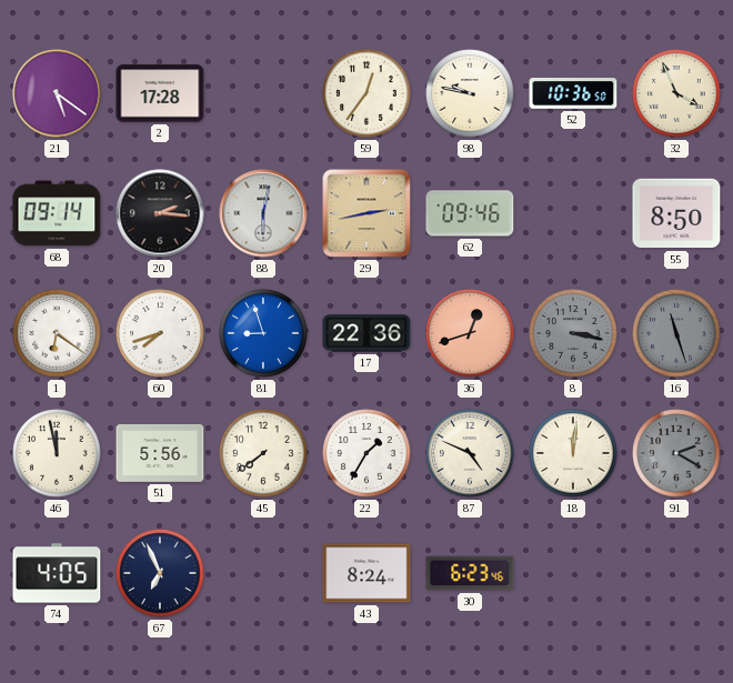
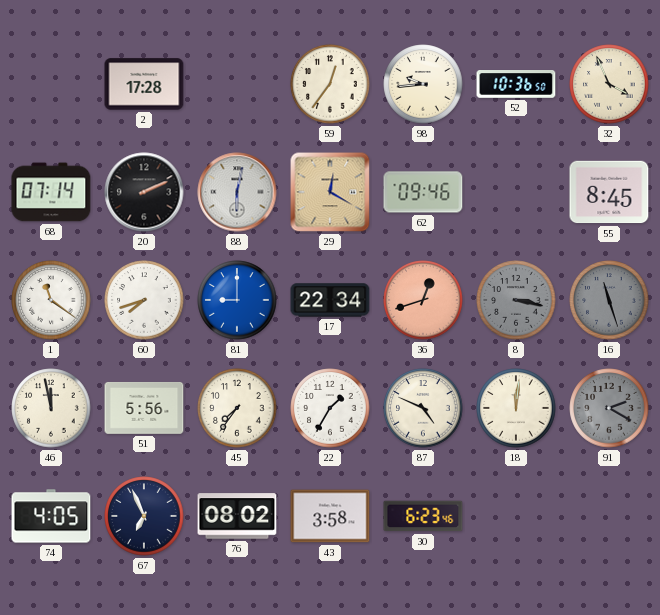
21: 5:21 -> none (57, 93)
98: 9:47 -> 9:44 (423, 84)
68: 09:14 -> 07:14 (51, 192)
20: 2:16 -> 2:11 (144, 192)
29: 2:43 -> 12:20 (330, 192)
55: 8:50 -> 8:45 (609, 192)
1: 6:21 -> 11:21 (51, 300)
81: 8:57 -> 9:00 (237, 300)
17: 22:36 -> 22:34 (330, 300)
45: 7:39 -> 7:36 (237, 408)
76: none -> 08:02 (237, 516)
43: 8:24 -> 3:58 (330, 516)
